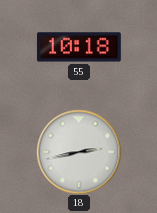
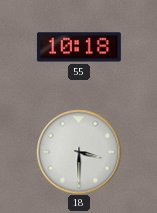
18: 2:43 -> 3:30 (79, 152)
